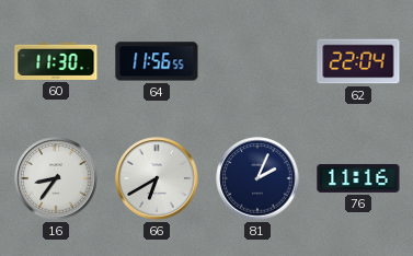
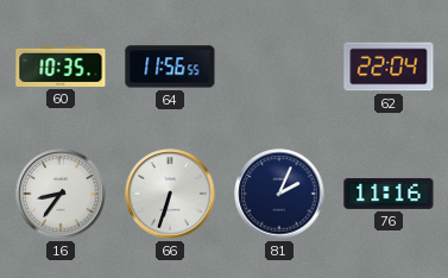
60: 11:30 -> 10:35 (61, 67)
66: 6:40 -> 6:33 (170, 194)
